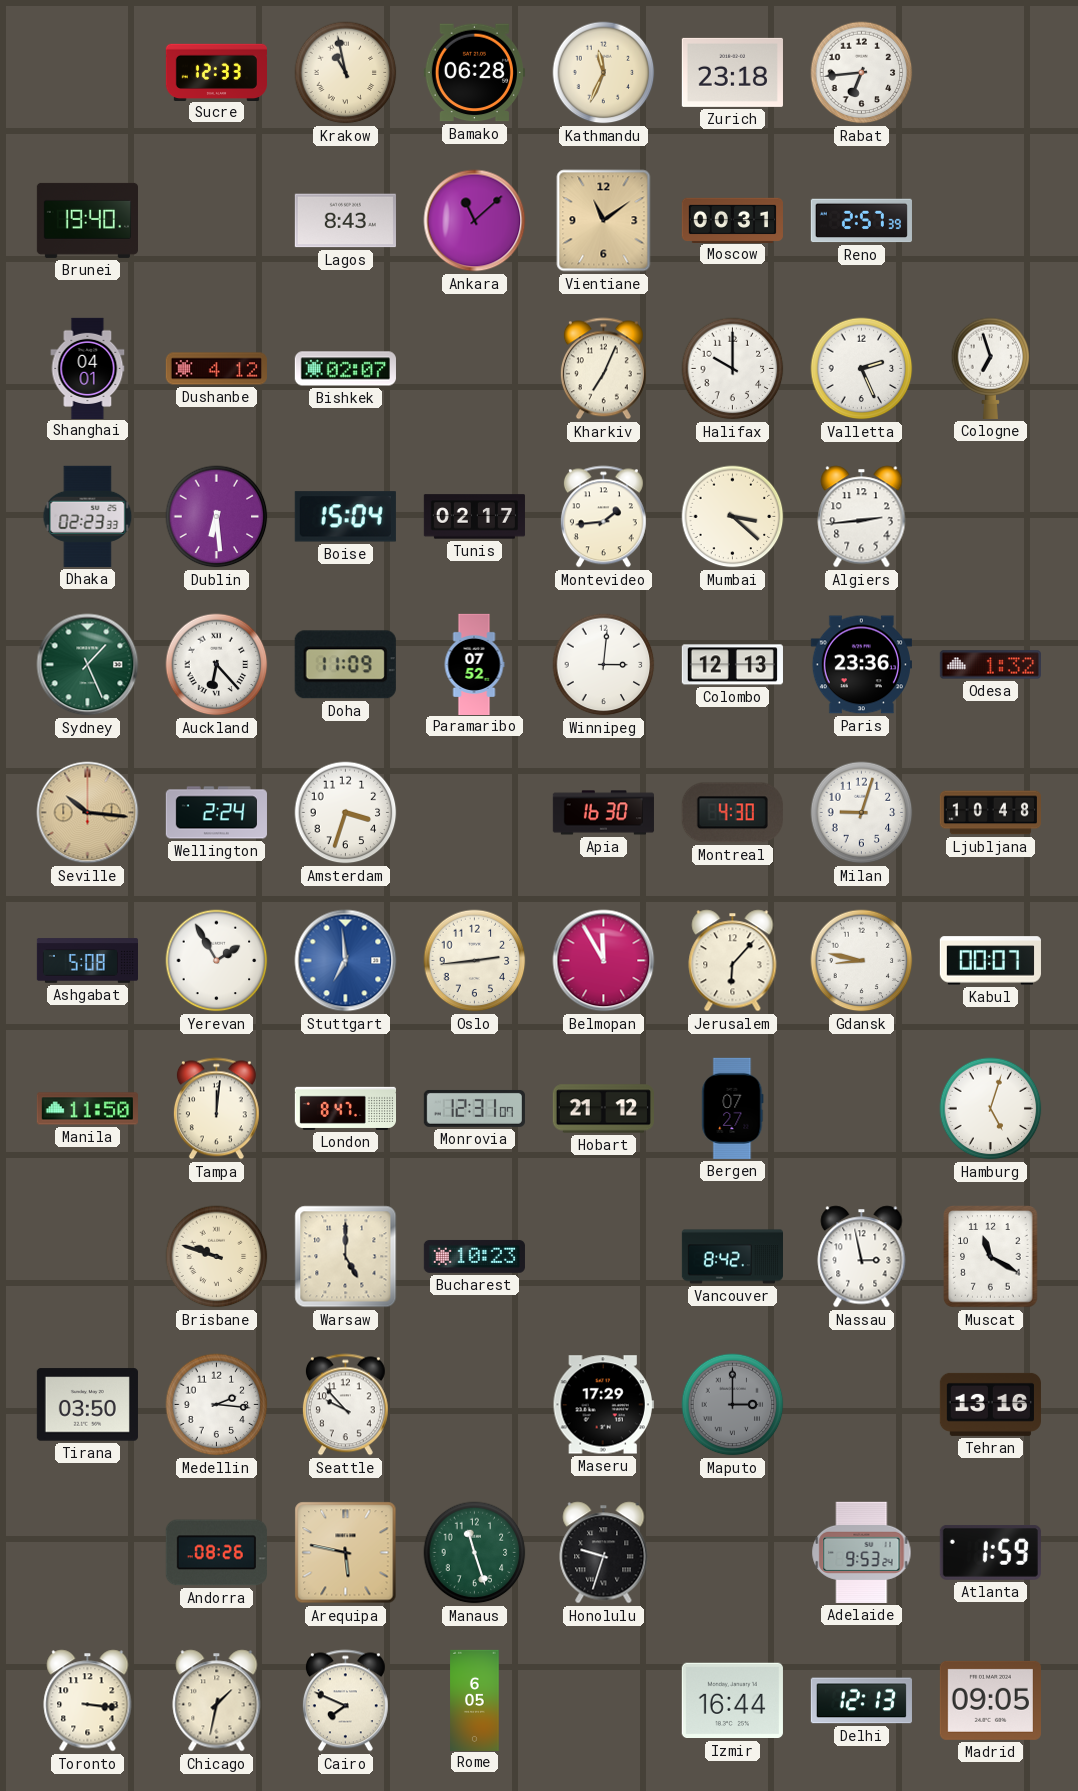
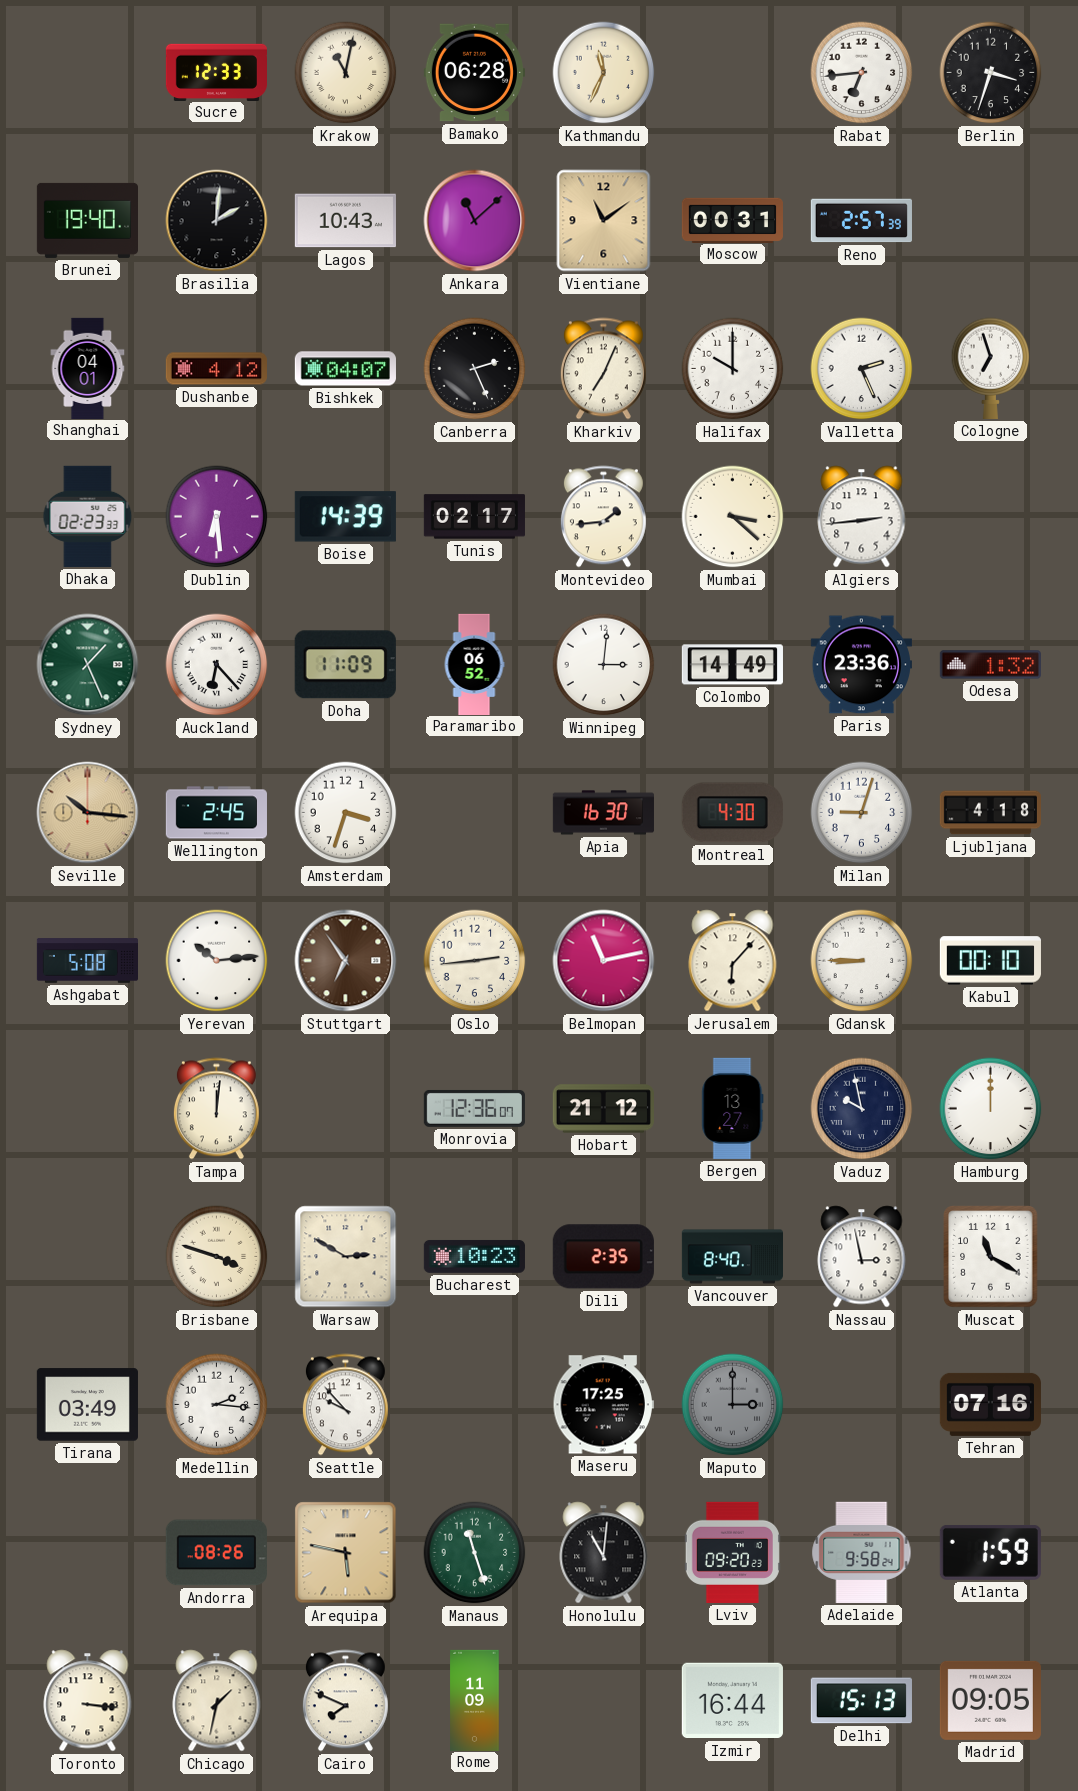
Krakow: 10:58 -> 11:02 (346, 73)
Zurich: 23:18 -> none (732, 72)
Berlin: none -> 3:33 (991, 73)
Brasilia: none -> 2:01 (217, 221)
Lagos: 8:43 -> 10:43 (345, 221)
Bishkek: 02:07 -> 04:07 (345, 369)
Canberra: none -> 2:26 (475, 369)
Boise: 15:04 -> 14:39 (345, 517)
Paramaribo: 07:52 -> 06:52 (474, 664)
Colombo: 12:13 -> 14:49 (732, 665)
Wellington: 2:24 -> 2:45 (216, 813)
Ljubljana: 10:48 -> 4:18 (990, 813)
Yerevan: 1:55 -> 10:14 (217, 961)
Stuttgart: 6:59 -> 6:54 (346, 961)
Stuttgart dial: blue -> brown (346, 961)
Belmopan: 11:55 -> 11:13 (604, 961)
Gdansk: 8:47 -> 8:45 (862, 961)
Kabul: 00:07 -> 00:10 (990, 961)
Manila: 11:50 -> none (87, 1109)
London: 8:47 -> none (345, 1108)
Monrovia: 12:31 -> 12:36 (474, 1108)
Bergen: 07:27 -> 13:27 (733, 1108)
Vaduz: none -> 9:58 (862, 1109)
Hamburg: 5:03 -> 12:00 (991, 1109)
Brisbane: 9:48 -> 3:48 (217, 1257)
Warsaw: 5:00 -> 2:50 (346, 1257)
Dili: none -> 2:35 (603, 1257)
Vancouver: 8:42 -> 8:40 (732, 1257)
Tirana: 03:50 -> 03:49 (87, 1405)
Maseru: 17:29 -> 17:25 (603, 1405)
Tehran: 13:16 -> 07:16 (990, 1404)
Honolulu: 9:33 -> 11:01 (604, 1553)
Lviv: none -> 09:20 (732, 1552)
Adelaide: 9:53 -> 9:58 (862, 1552)
Rome: 6:05 -> 11:09 (475, 1700)
Delhi: 12:13 -> 15:13 (861, 1701)
